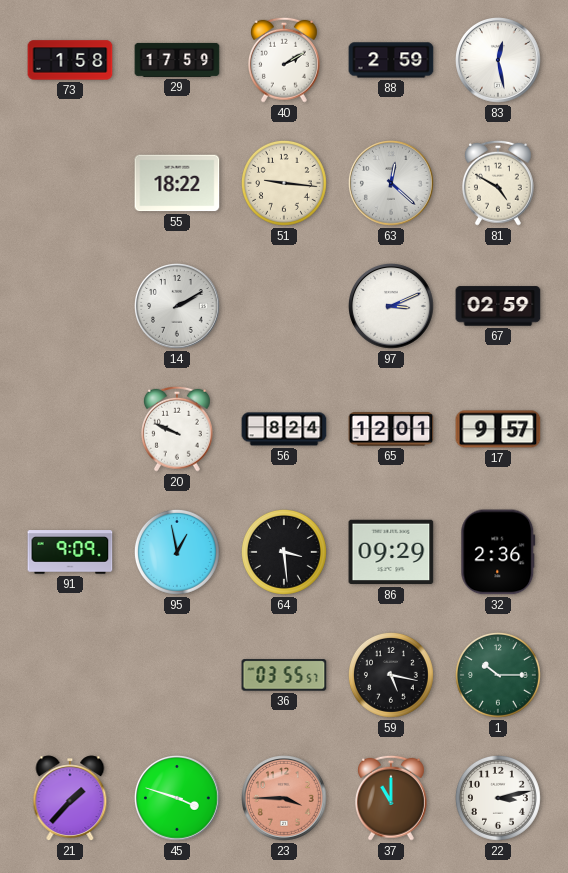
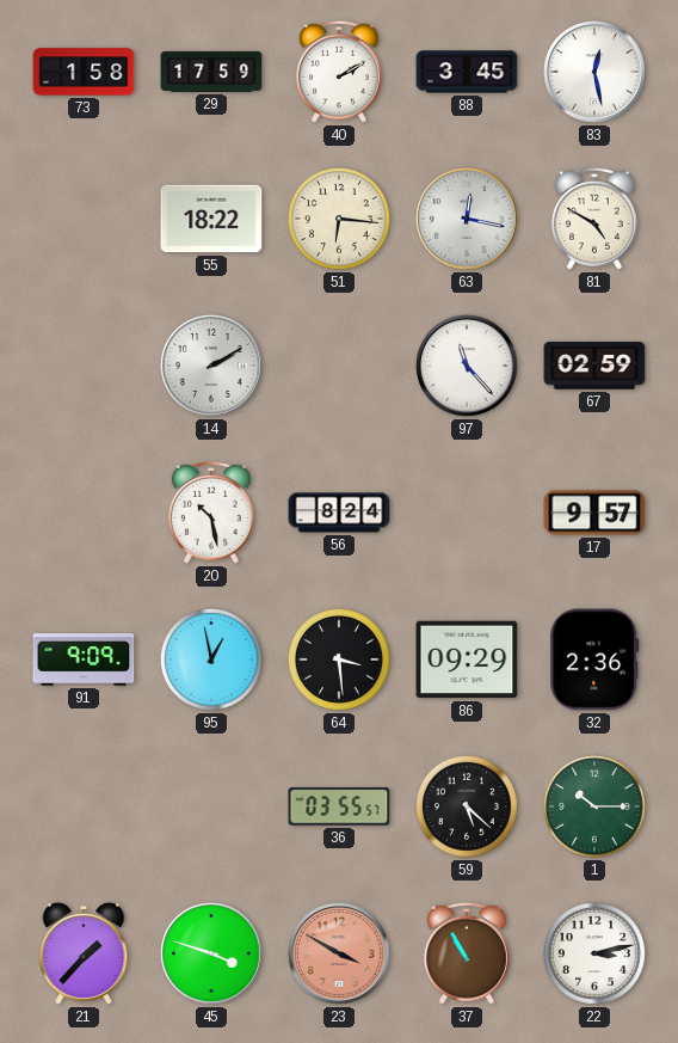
88: 2:59 -> 3:45 (467, 72)
51: 9:16 -> 6:16 (339, 219)
63: 12:22 -> 12:17 (468, 220)
97: 3:11 -> 11:23 (468, 367)
20: 9:49 -> 10:28 (211, 513)
65: 12:01 -> none (391, 429)
59: 5:17 -> 5:22 (467, 806)
23: 3:45 -> 3:50 (340, 955)
37: 11:00 -> 10:55 (467, 953)
